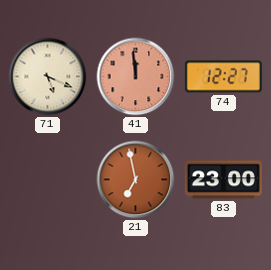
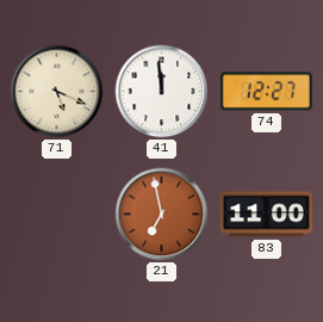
41 dial: salmon -> white (162, 92)
83: 23:00 -> 11:00 (266, 215)
